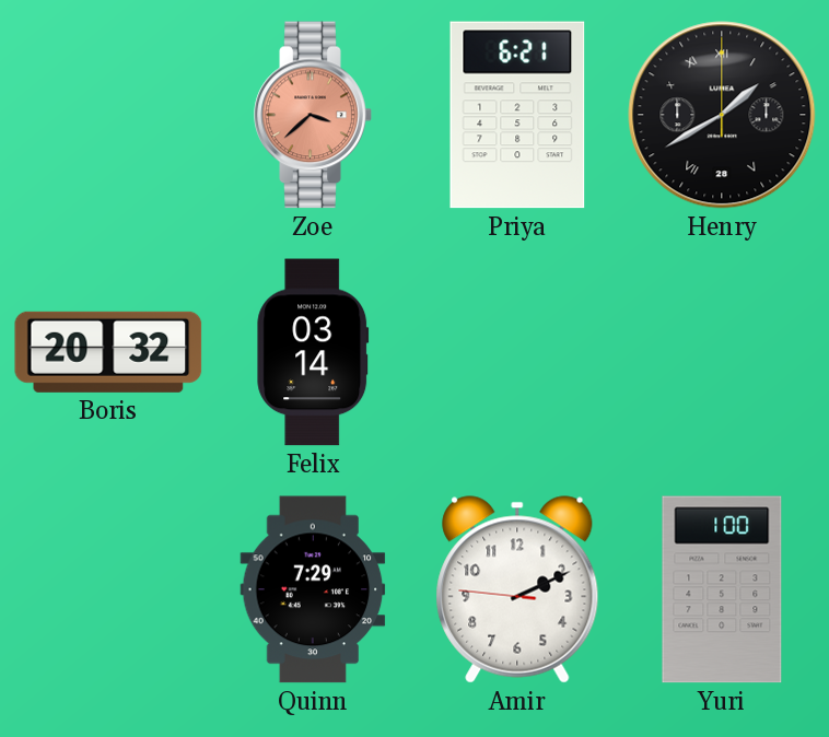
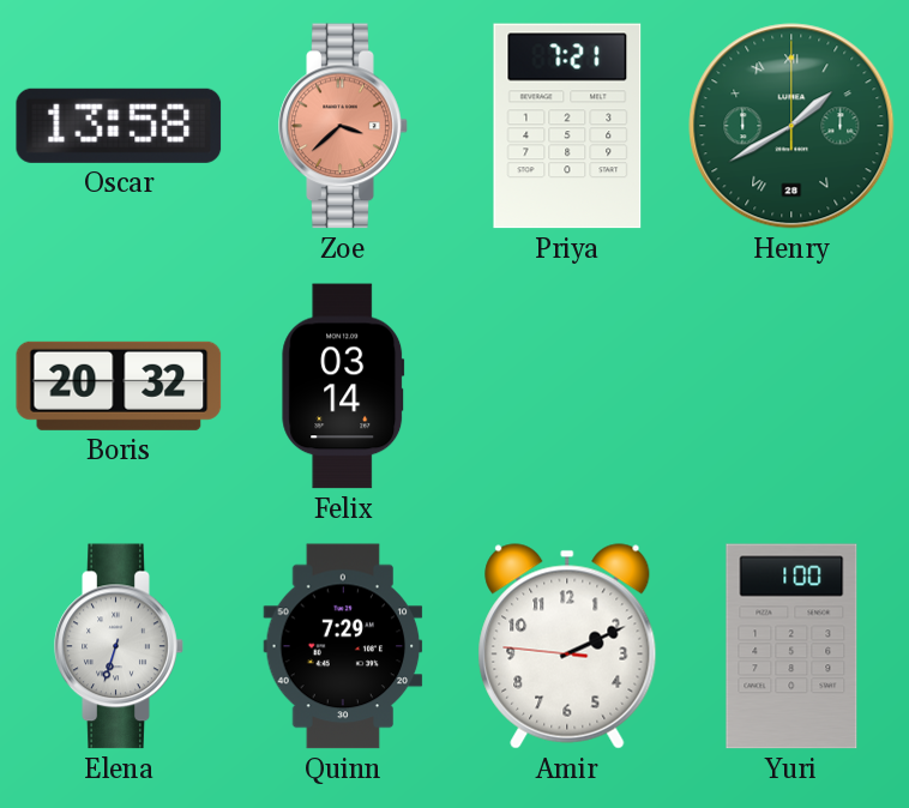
Oscar: none -> 13:58 (119, 126)
Priya: 6:21 -> 7:21 (567, 126)
Henry dial: black -> green (791, 126)
Elena: none -> 6:33 (119, 646)
